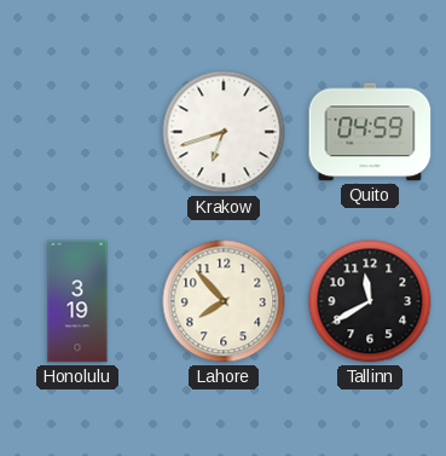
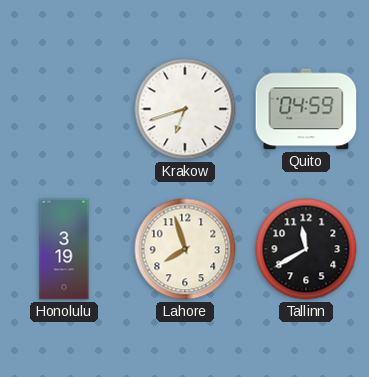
Lahore: 7:53 -> 7:57 (185, 249)
